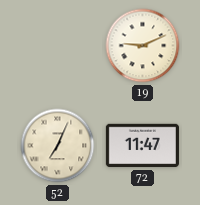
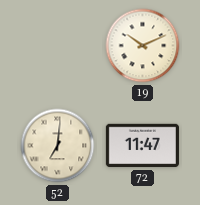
19: 9:11 -> 10:11 (143, 46)
52: 7:04 -> 7:01 (58, 146)
